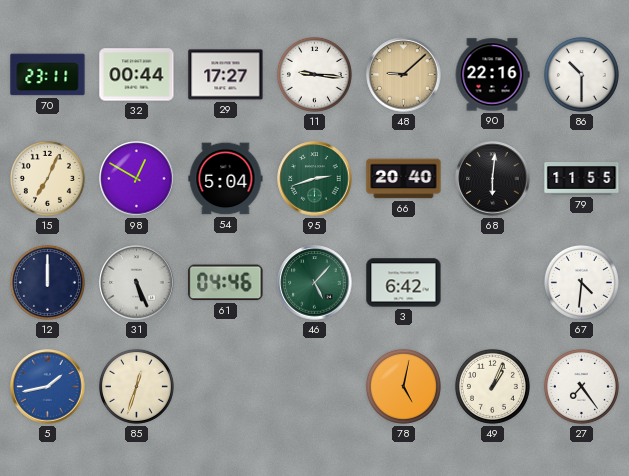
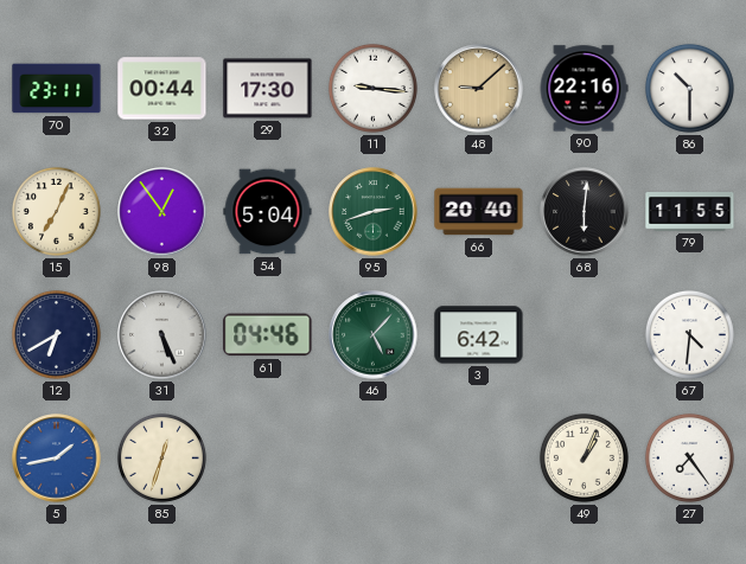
29: 17:27 -> 17:30 (268, 89)
98: 12:50 -> 12:54 (162, 212)
12: 12:00 -> 6:40 (56, 334)
78: 5:02 -> none (403, 386)
